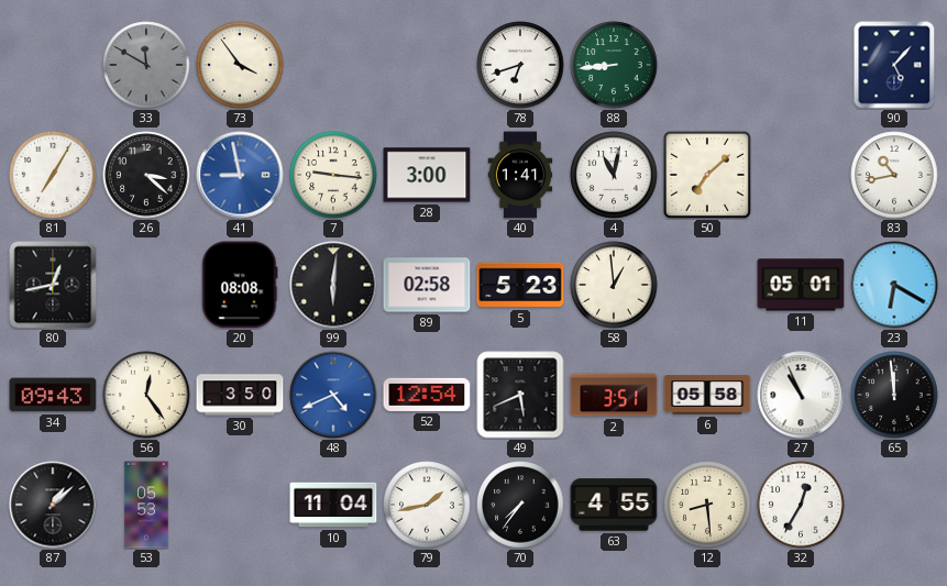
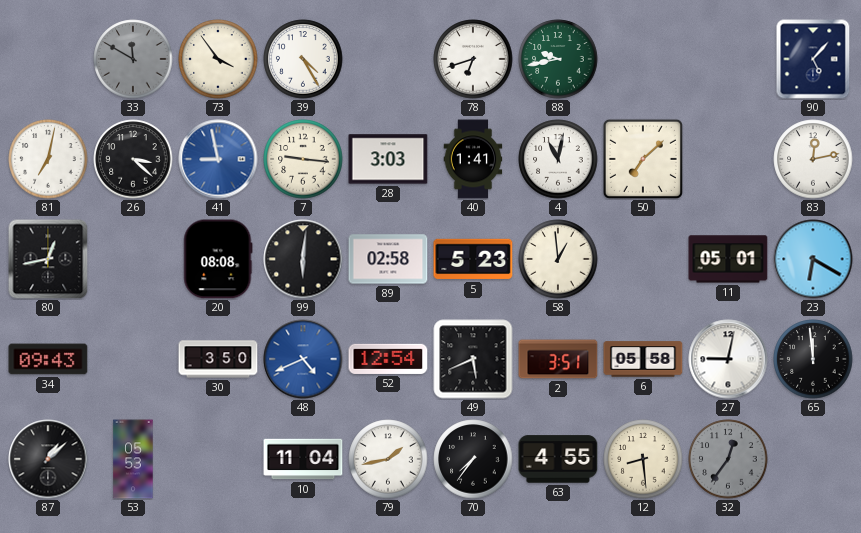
39: none -> 4:25 (303, 59)
88: 8:44 -> 9:43 (558, 59)
81: 7:05 -> 7:02 (48, 159)
28: 3:00 -> 3:03 (388, 159)
83: 10:43 -> 12:13 (813, 159)
56: 12:24 -> none (146, 395)
27: 10:56 -> 9:02 (728, 359)
32: 12:35 -> 12:36 (728, 459)
32 dial: white -> grey (728, 459)
